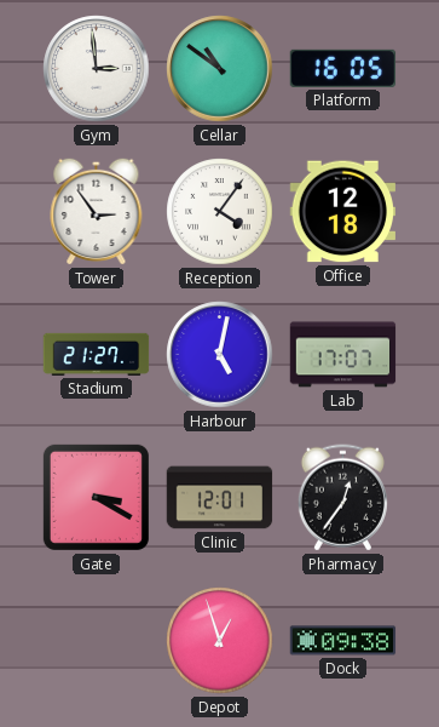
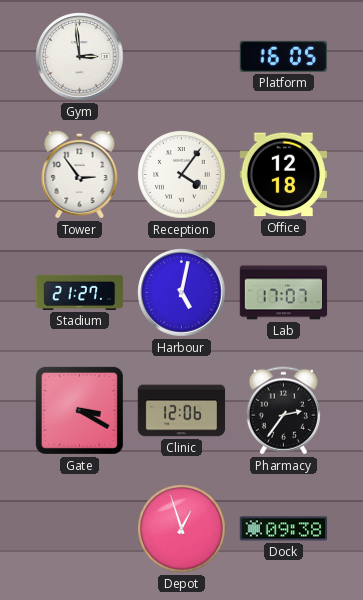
Cellar: 10:51 -> none (220, 69)
Clinic: 12:01 -> 12:06 (182, 411)
Pharmacy: 12:36 -> 2:36 (283, 411)
